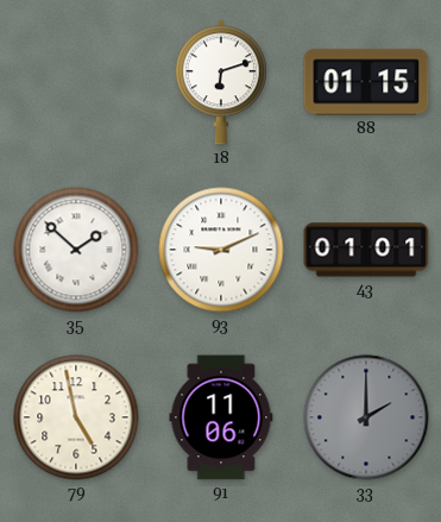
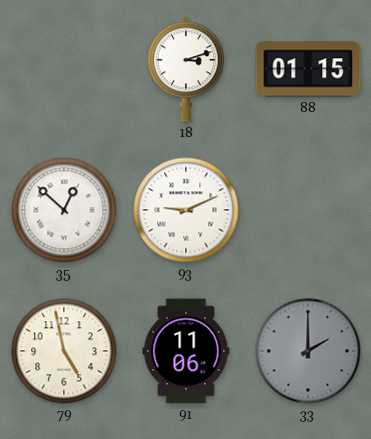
18: 6:12 -> 3:12 (186, 69)
35: 1:52 -> 12:52 (64, 210)
43: 01:01 -> none (366, 250)
